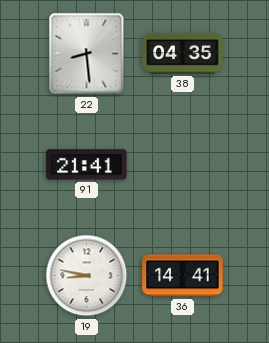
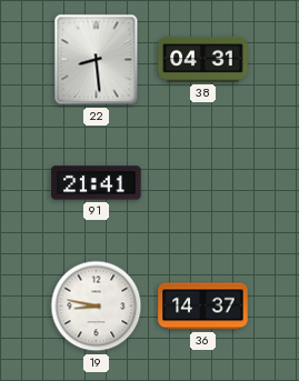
38: 04:35 -> 04:31 (203, 59)
36: 14:41 -> 14:37 (203, 307)
